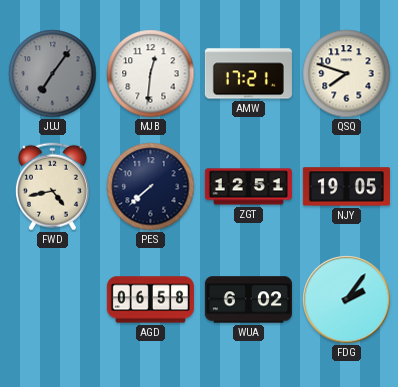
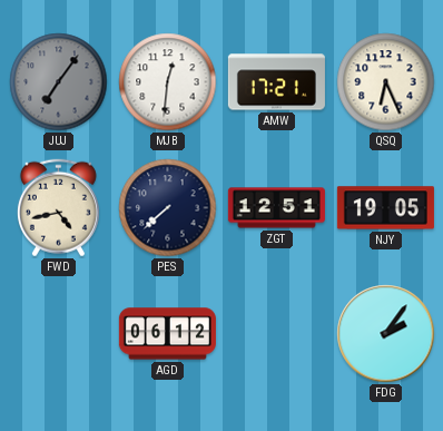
QSQ: 7:48 -> 6:26 (386, 82)
AGD: 06:58 -> 06:12 (167, 334)
WUA: 6:02 -> none (248, 300)
